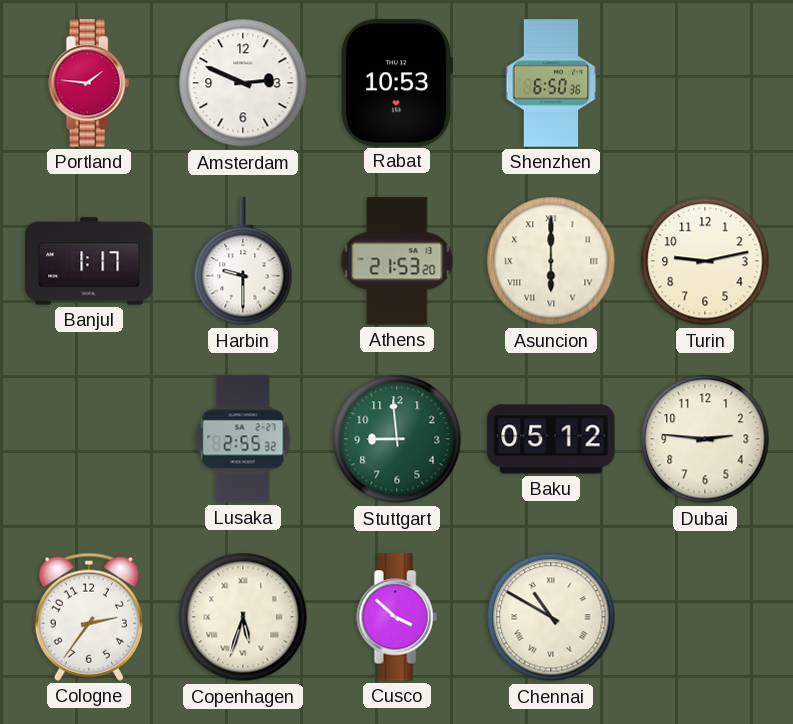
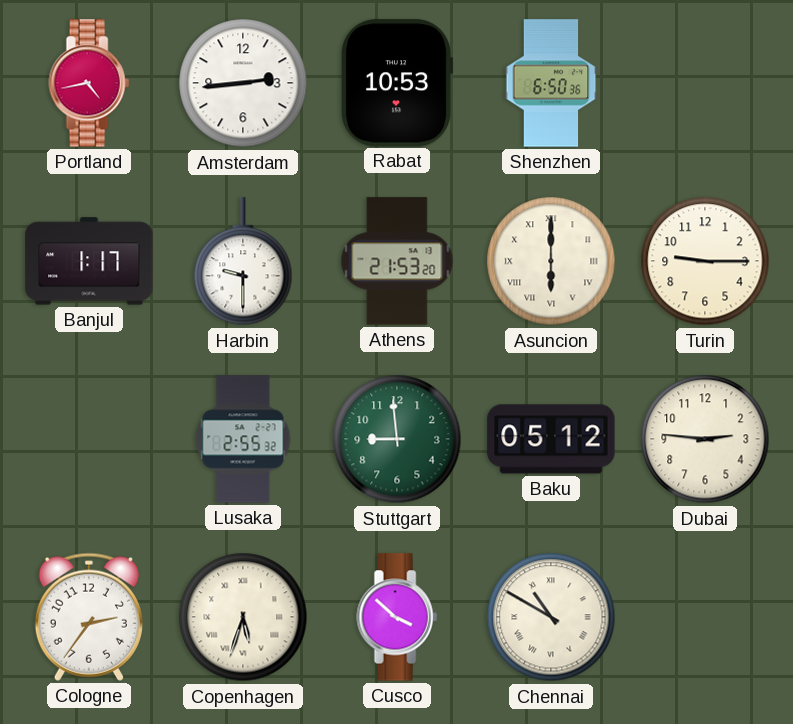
Portland: 1:46 -> 4:43 (89, 83)
Amsterdam: 2:49 -> 2:44 (243, 83)
Turin: 9:13 -> 9:15 (705, 261)
